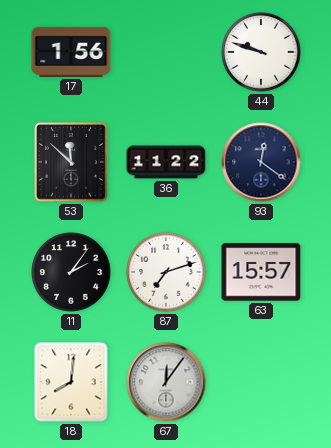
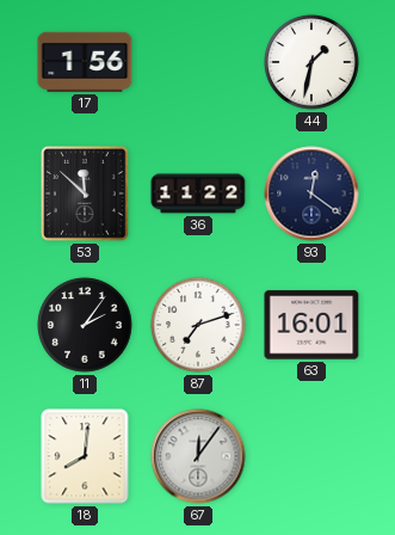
44: 9:48 -> 1:32 (311, 62)
63: 15:57 -> 16:01 (311, 325)
